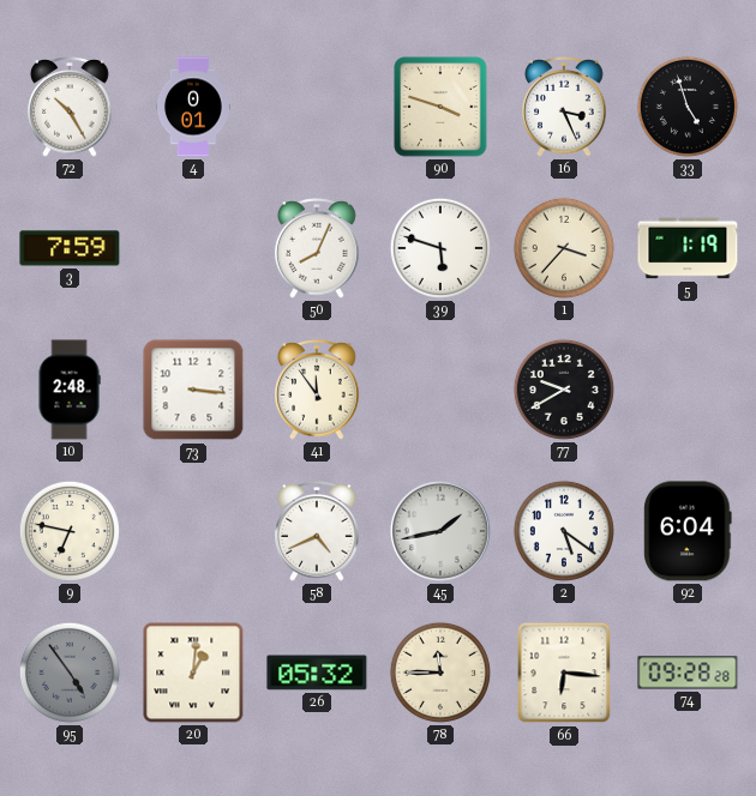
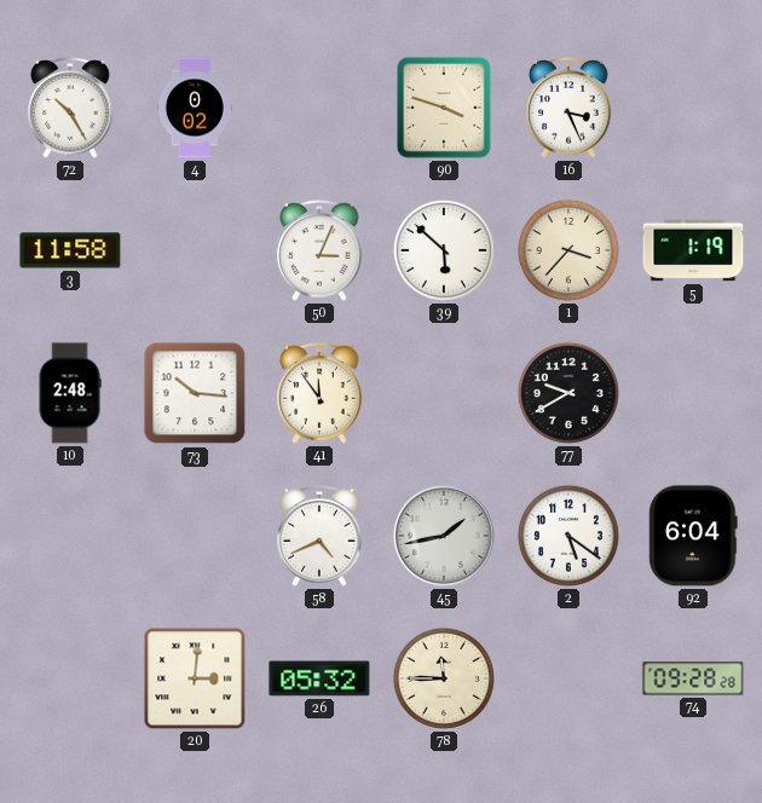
4: 0:01 -> 0:02 (195, 108)
33: 4:57 -> none (688, 107)
3: 7:59 -> 11:58 (70, 250)
50: 8:04 -> 3:04 (319, 252)
39: 5:48 -> 5:52 (444, 250)
73: 3:16 -> 10:16 (195, 393)
9: 6:47 -> none (70, 531)
95: 4:54 -> none (70, 673)
20: 1:01 -> 3:01 (195, 678)
66: 6:16 -> none (564, 673)
